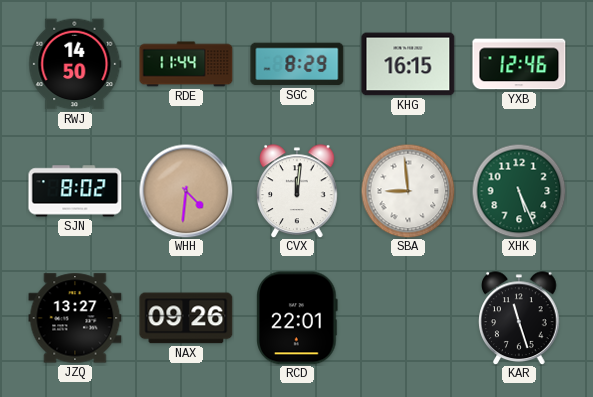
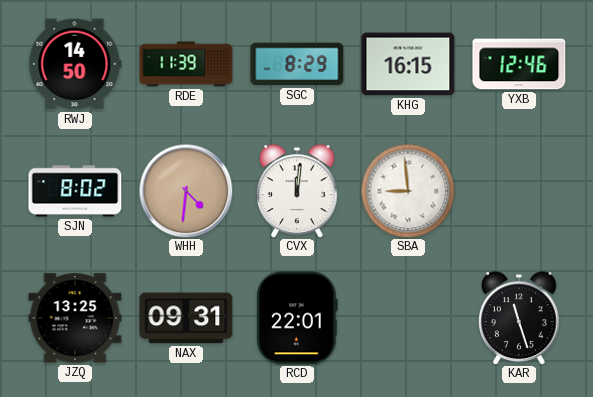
RDE: 11:44 -> 11:39 (186, 64)
XHK: 5:26 -> none (519, 191)
JZQ: 13:27 -> 13:25 (75, 318)
NAX: 09:26 -> 09:31 (186, 318)
